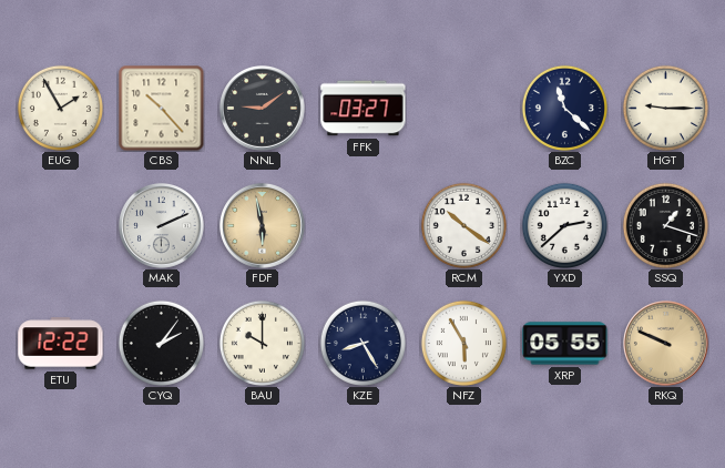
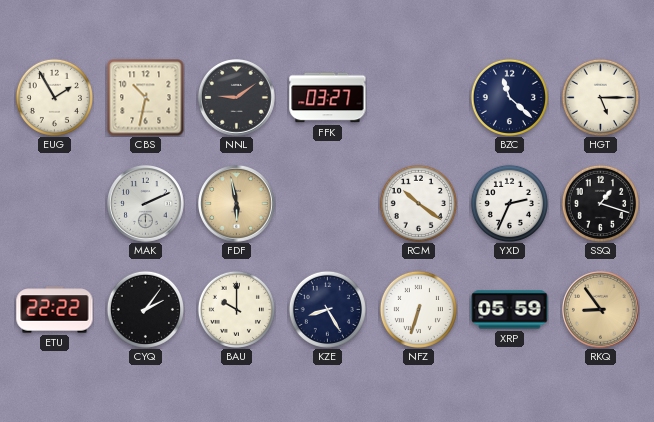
CBS: 10:23 -> 10:32 (145, 97)
HGT: 9:15 -> 5:15 (600, 97)
YXD: 2:38 -> 2:34 (509, 203)
ETU: 12:22 -> 22:22 (55, 310)
NFZ: 5:55 -> 6:33 (418, 309)
XRP: 05:55 -> 05:59 (510, 310)
RKQ: 9:49 -> 8:54 (601, 310)
